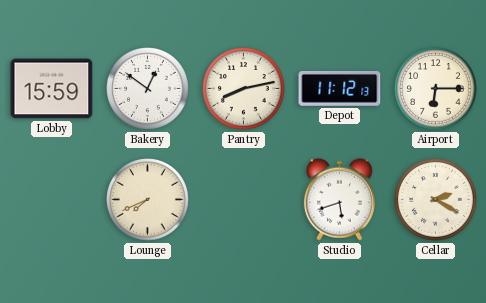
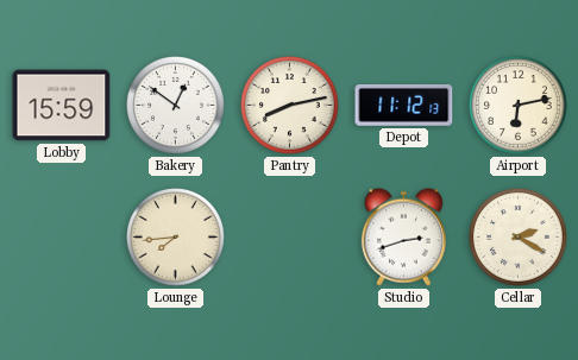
Airport: 6:15 -> 6:13 (519, 106)
Lounge: 7:41 -> 7:44 (176, 238)
Studio: 5:42 -> 2:42 (403, 236)
